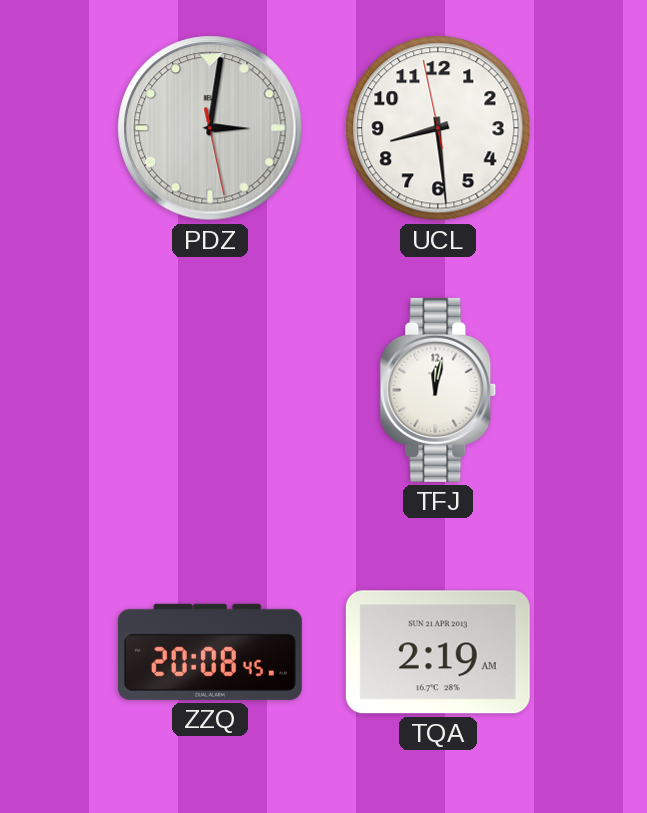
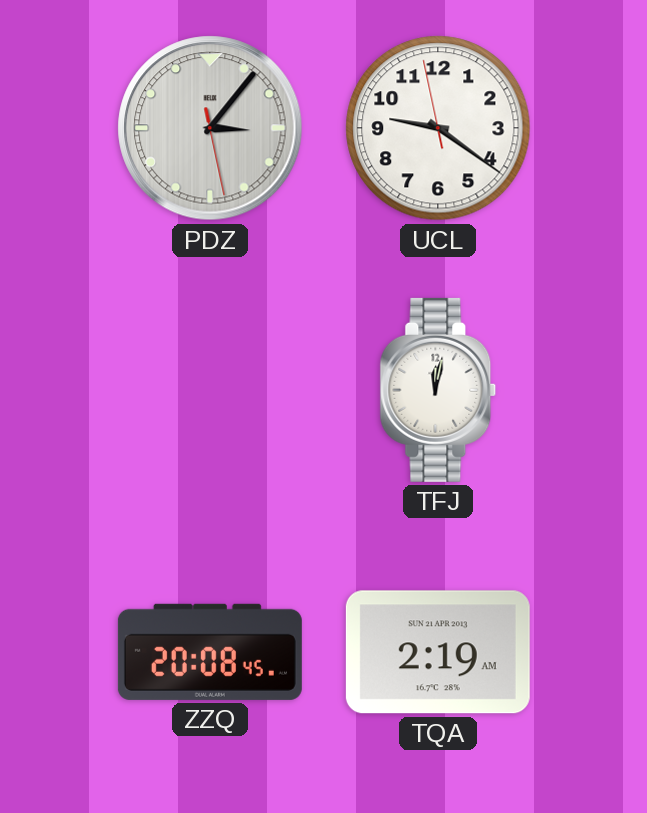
PDZ: 3:01 -> 3:06 (210, 128)
UCL: 8:28 -> 9:20 (438, 128)
